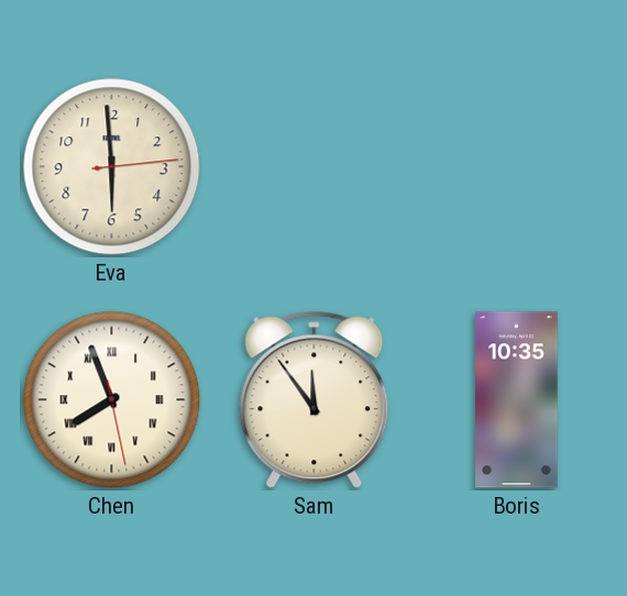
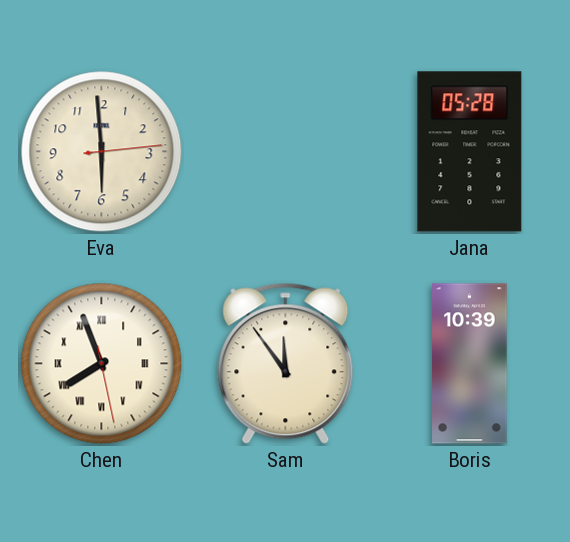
Jana: none -> 05:28 (470, 152)
Boris: 10:35 -> 10:39 (470, 364)
